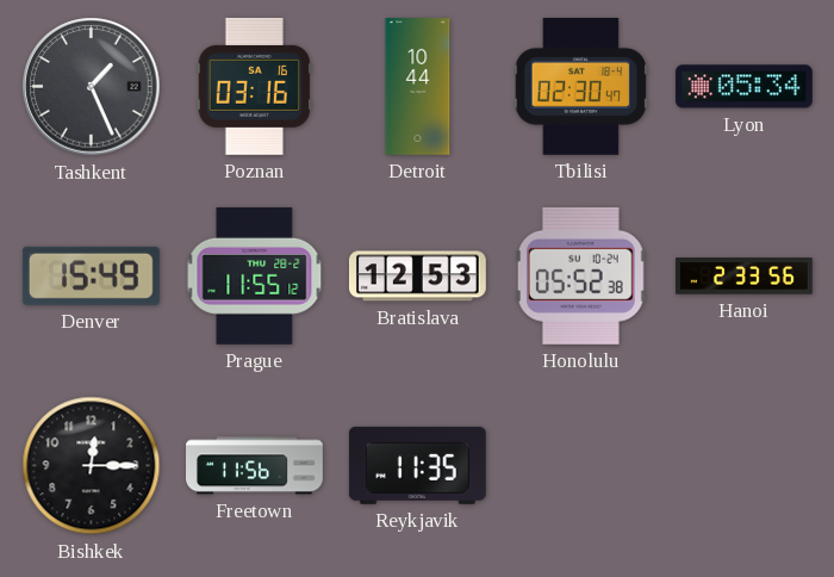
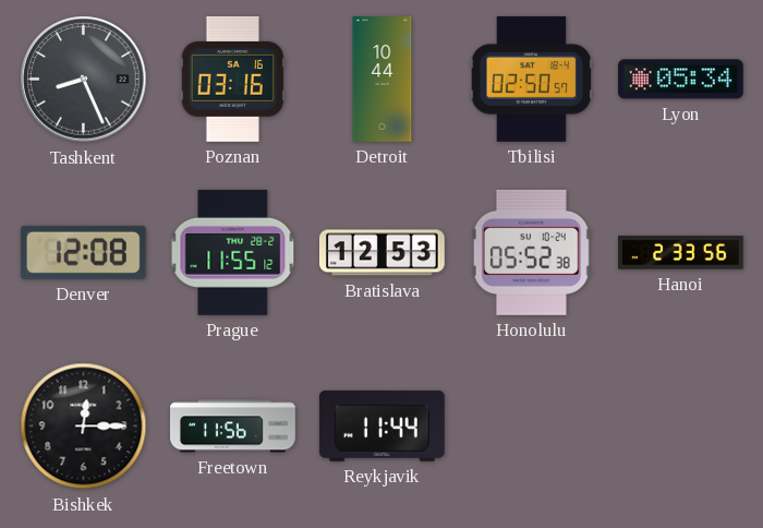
Tashkent: 1:26 -> 8:26 (84, 80)
Tbilisi: 02:30 -> 02:50 (532, 79)
Denver: 15:49 -> 12:08 (83, 252)
Reykjavik: 11:35 -> 11:44 (381, 425)
